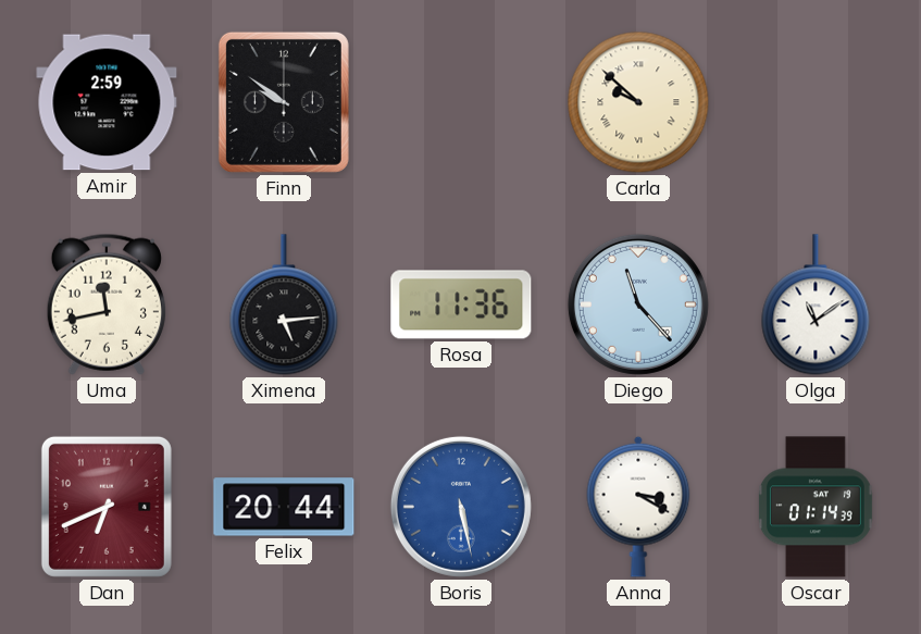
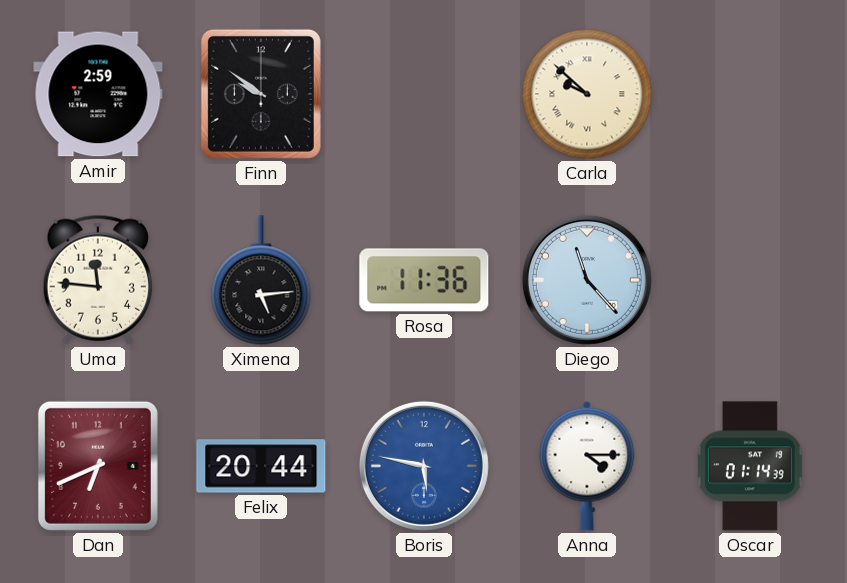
Uma: 11:43 -> 11:46 (98, 280)
Olga: 11:09 -> none (816, 304)
Boris: 5:28 -> 5:47 (424, 466)
Anna: 3:20 -> 4:15 (587, 466)
